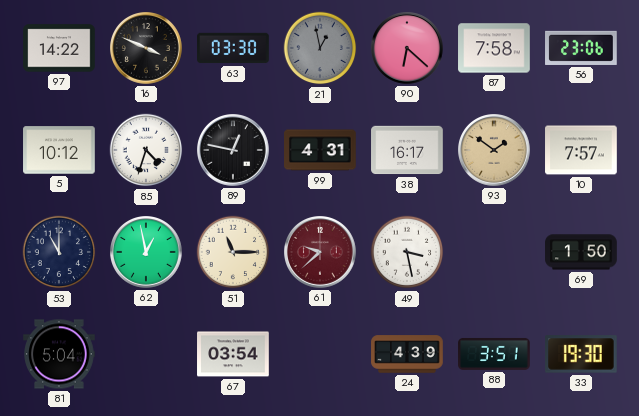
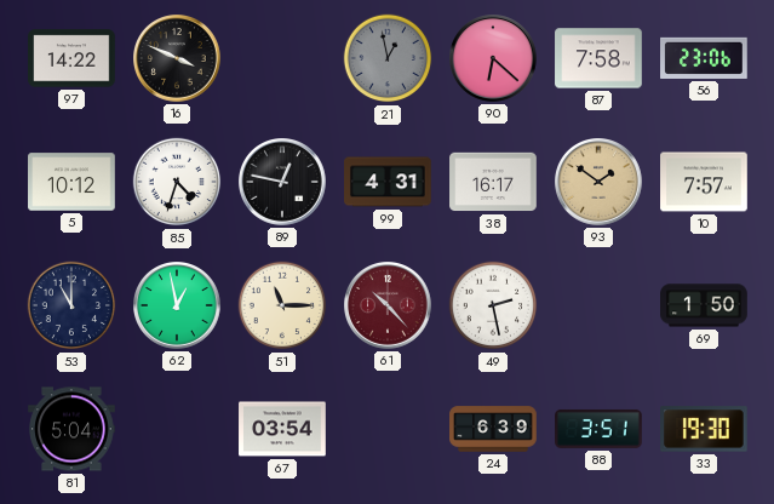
63: 03:30 -> none (233, 48)
61: 9:38 -> 10:23 (389, 307)
49: 3:28 -> 2:28 (493, 305)
24: 4:39 -> 6:39 (493, 429)
